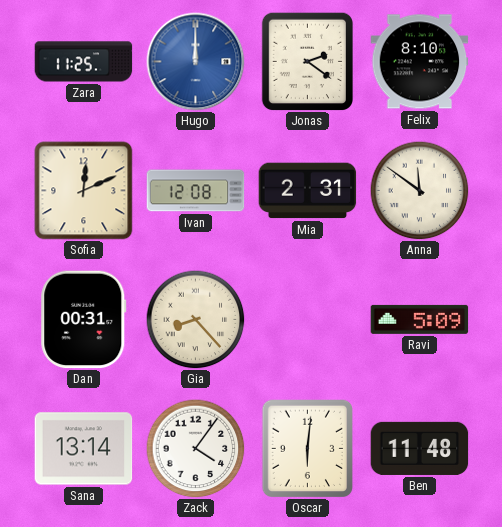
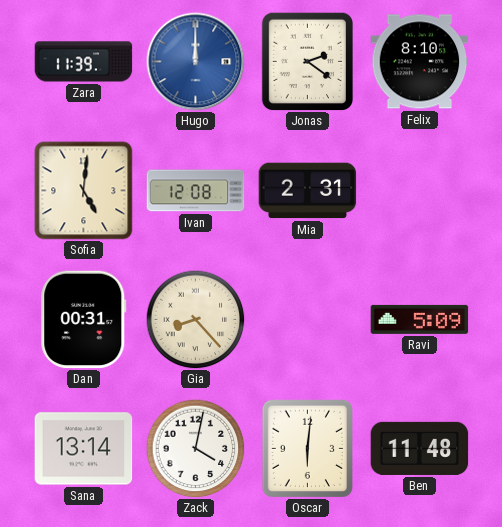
Zara: 11:25 -> 11:39 (84, 62)
Sofia: 12:11 -> 5:01 (84, 191)
Anna: 11:51 -> none (420, 191)
Zack: 4:06 -> 4:02 (196, 449)
